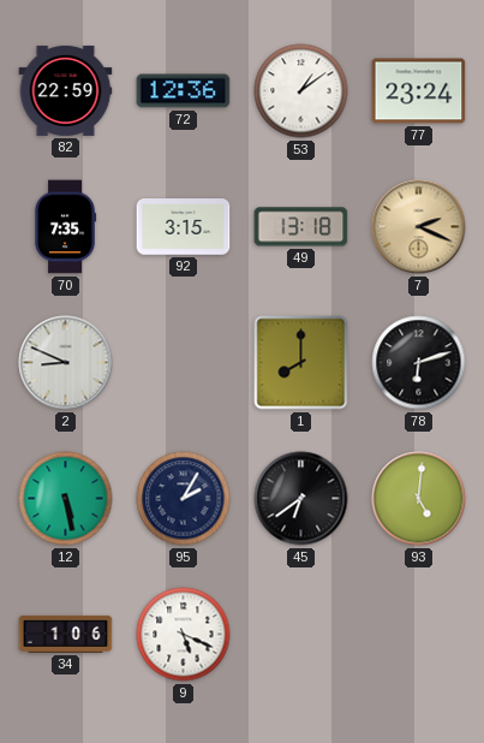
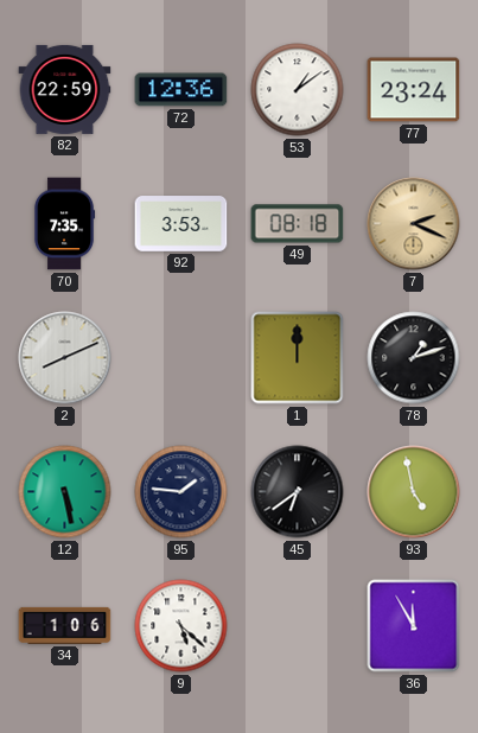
92: 3:15 -> 3:53 (181, 224)
49: 13:18 -> 08:18 (298, 224)
2: 8:49 -> 8:11 (65, 358)
1: 8:00 -> 12:00 (298, 358)
78: 6:12 -> 1:12 (414, 358)
95: 2:05 -> 1:46 (181, 492)
93: 5:01 -> 4:58 (414, 492)
9: 5:19 -> 5:22 (181, 626)
36: none -> 11:55 (414, 626)
